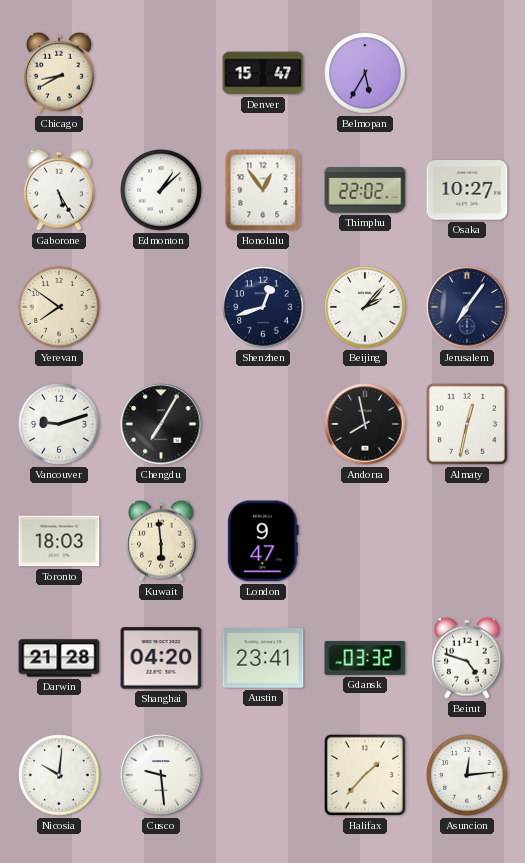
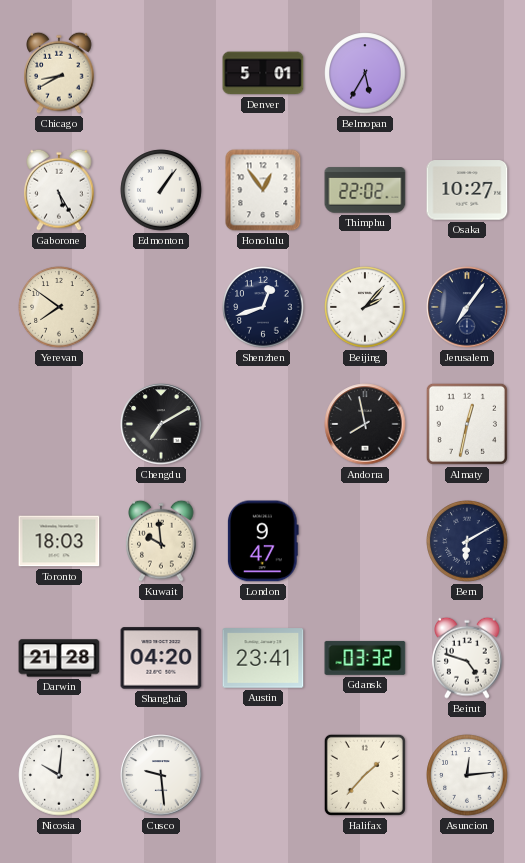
Denver: 15:47 -> 5:01 (263, 73)
Edmonton: 1:08 -> 1:06 (161, 190)
Vancouver: 9:12 -> none (59, 424)
Chengdu: 7:05 -> 7:10 (161, 424)
Kuwait: 5:59 -> 9:59 (162, 541)
Bern: none -> 6:10 (467, 541)
